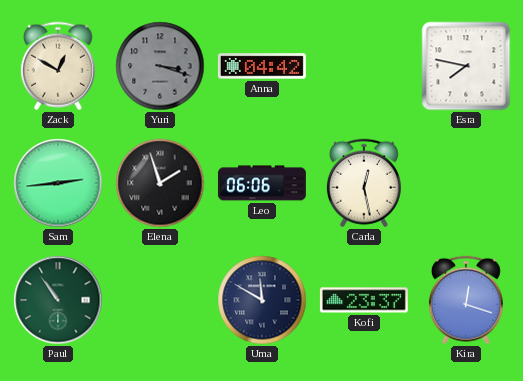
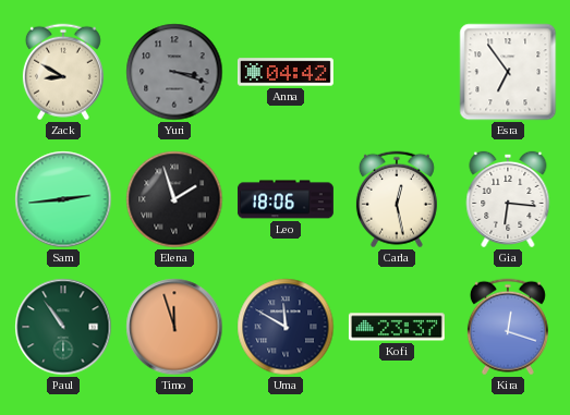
Zack: 12:50 -> 8:50 (63, 72)
Esra: 7:47 -> 6:54 (508, 72)
Leo: 06:06 -> 18:06 (286, 199)
Gia: none -> 6:16 (508, 199)
Timo: none -> 11:57 (174, 327)
